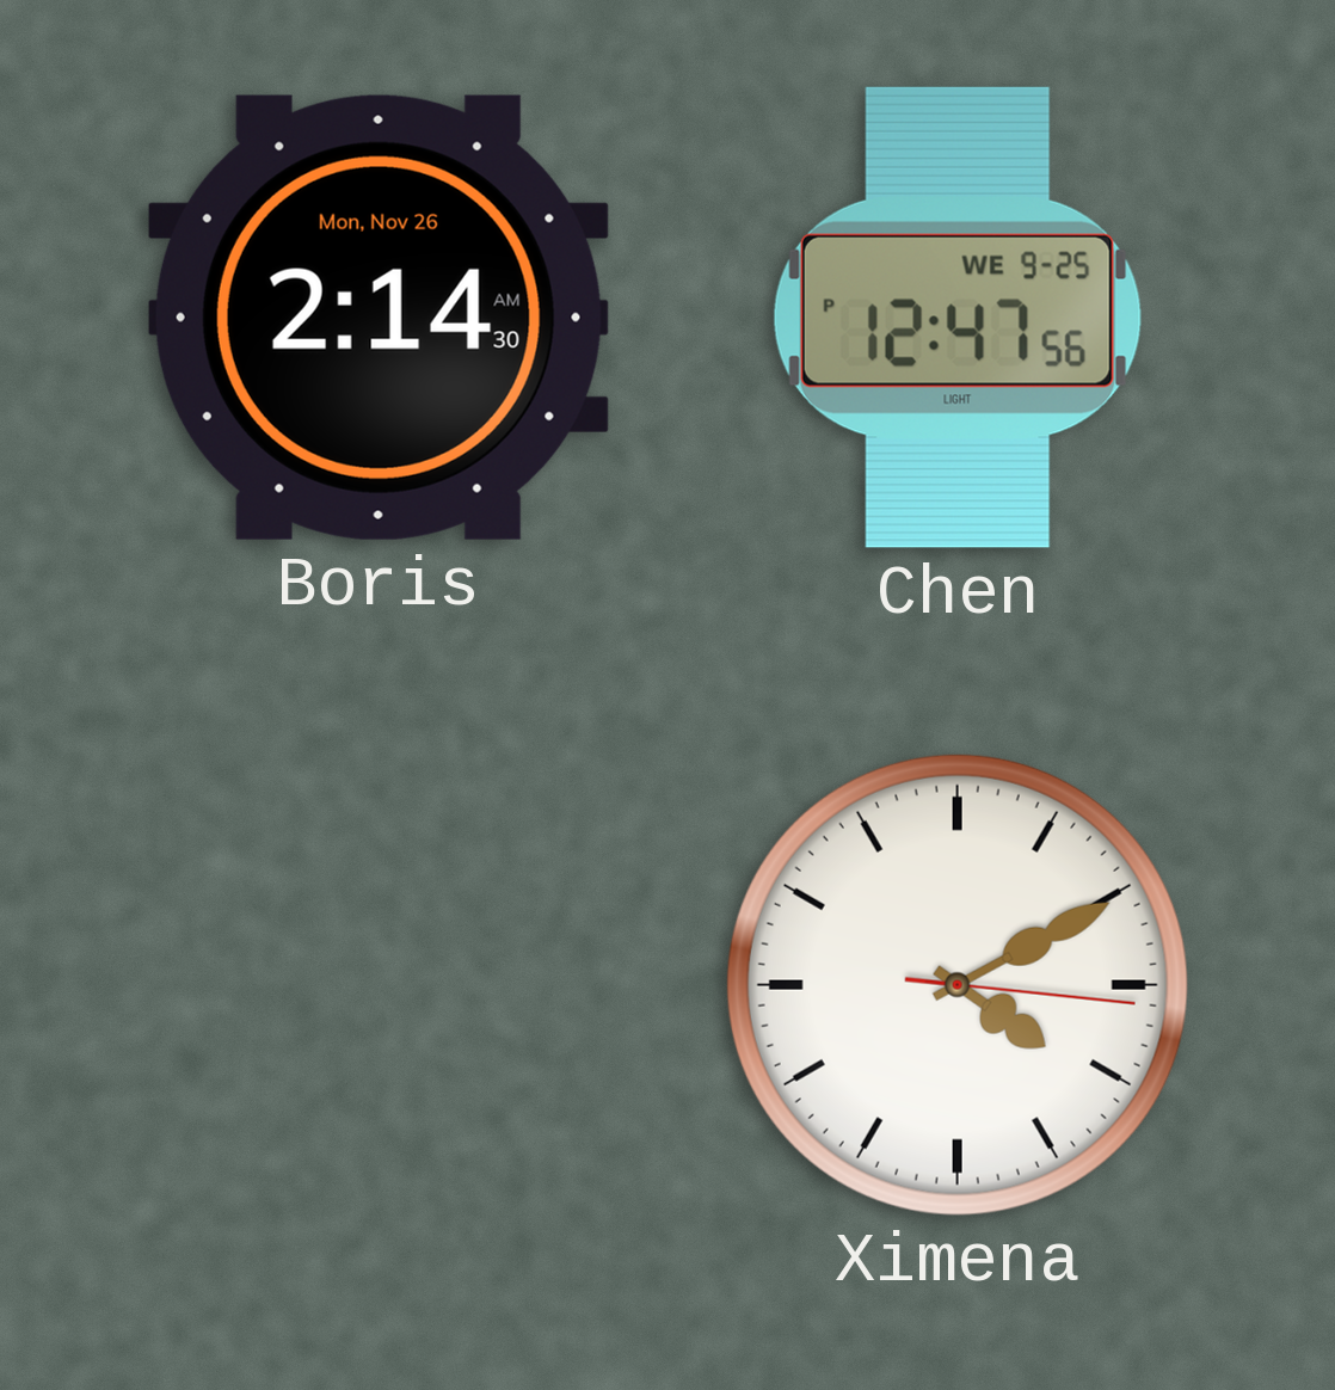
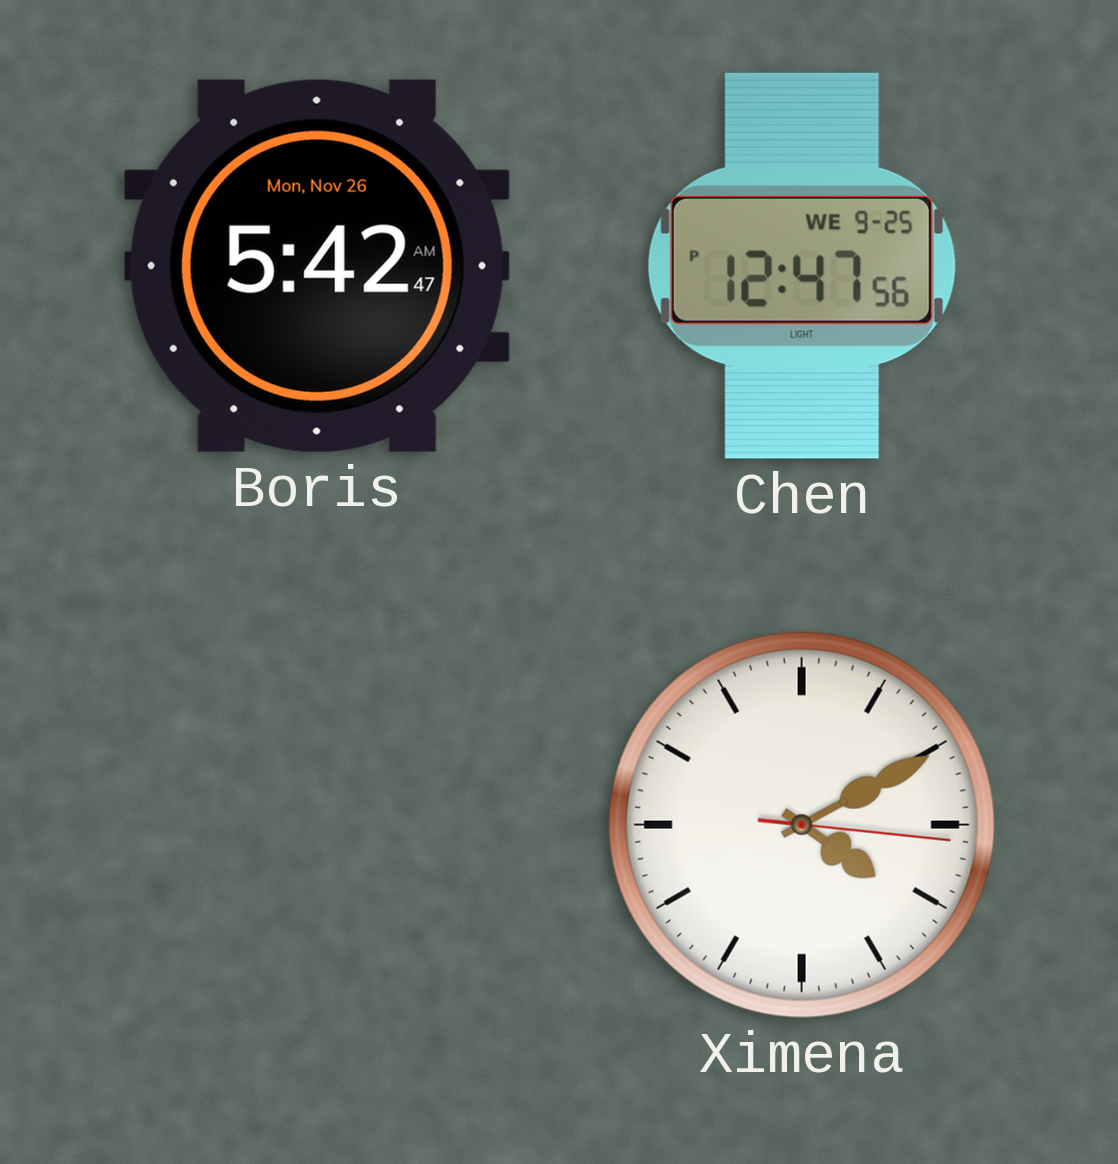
Boris: 2:14 -> 5:42 (317, 266)
